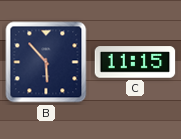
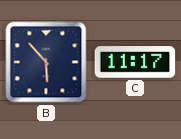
C: 11:15 -> 11:17 (135, 62)
